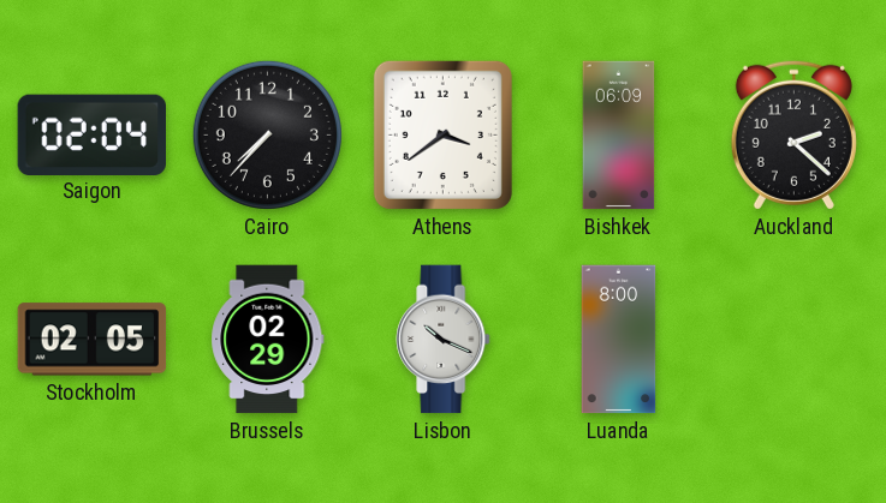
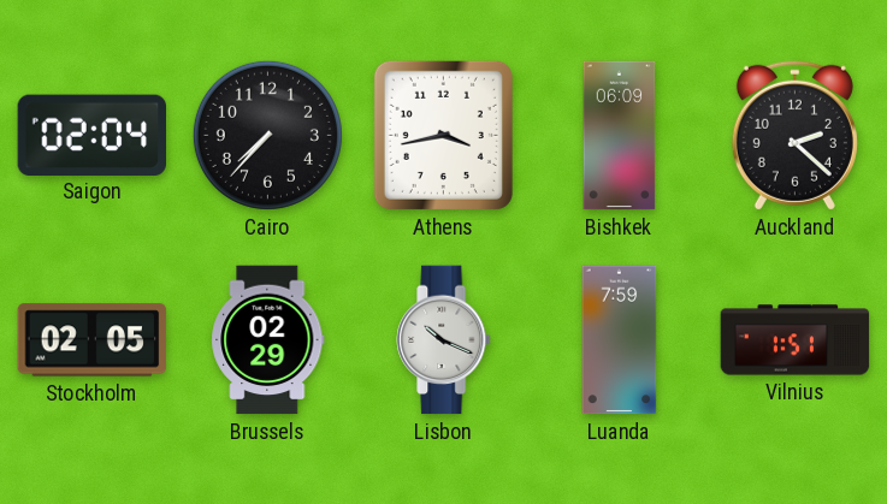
Athens: 3:39 -> 3:43 (443, 135)
Luanda: 8:00 -> 7:59 (620, 340)
Vilnius: none -> 1:51 (796, 340)
